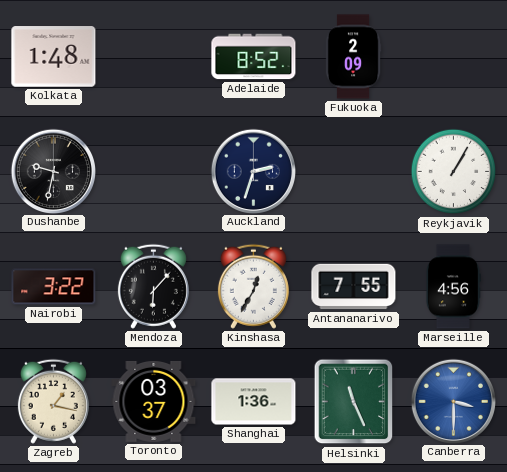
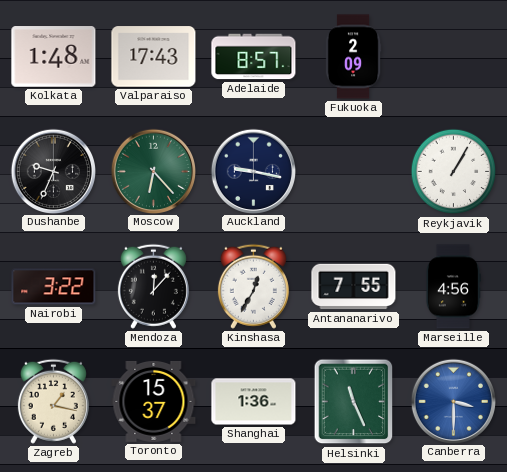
Valparaiso: none -> 17:43 (154, 57)
Adelaide: 8:52 -> 8:57 (254, 57)
Dushanbe: 9:32 -> 9:34 (53, 171)
Moscow: none -> 6:23 (153, 171)
Auckland: 2:33 -> 9:17 (253, 171)
Mendoza: 6:07 -> 12:07 (153, 286)
Toronto: 03:37 -> 15:37 (154, 401)
